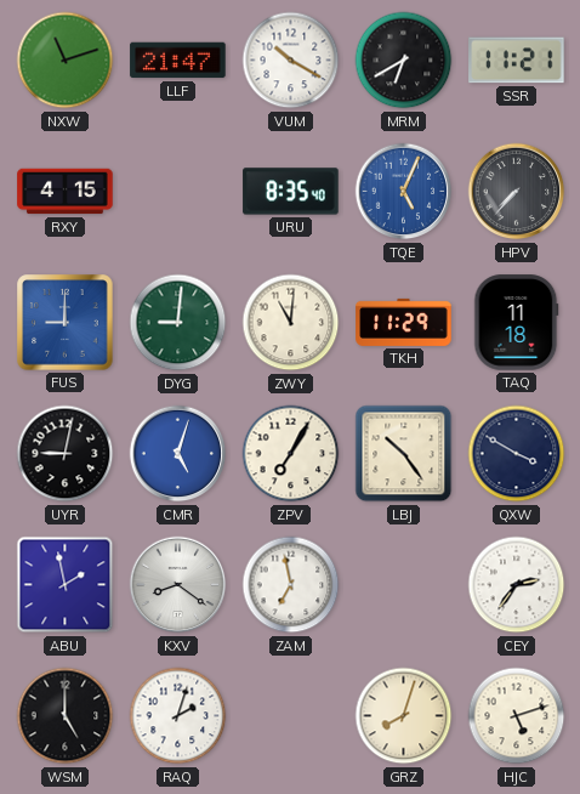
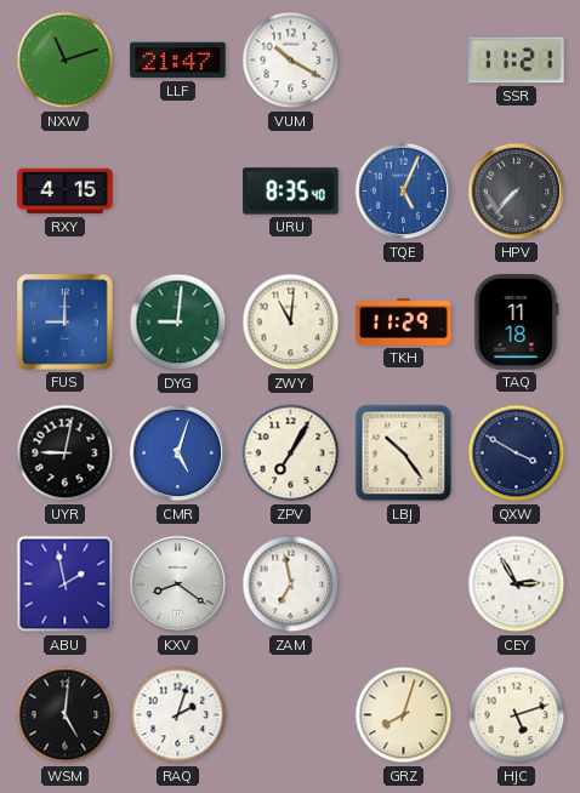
MRM: 6:40 -> none (404, 61)
CEY: 2:36 -> 2:55 (517, 584)
WSM: 5:00 -> 5:01 (66, 715)
